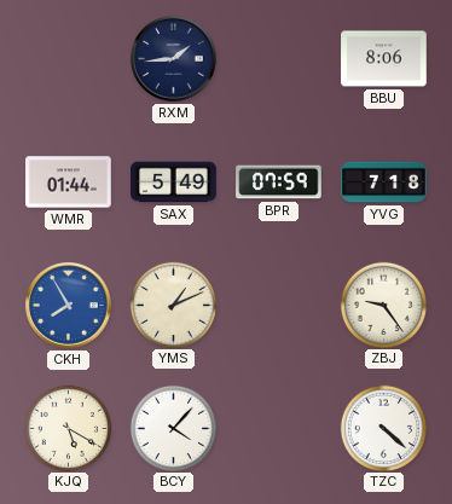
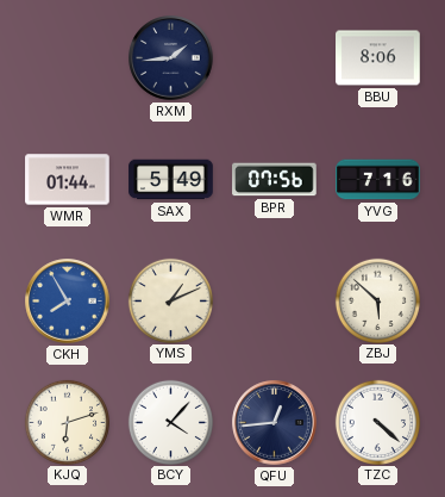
BPR: 07:59 -> 07:56 (275, 180)
YVG: 7:18 -> 7:16 (378, 180)
ZBJ: 9:24 -> 5:52 (377, 300)
KJQ: 5:20 -> 6:12 (67, 422)
QFU: none -> 12:44 (275, 423)
